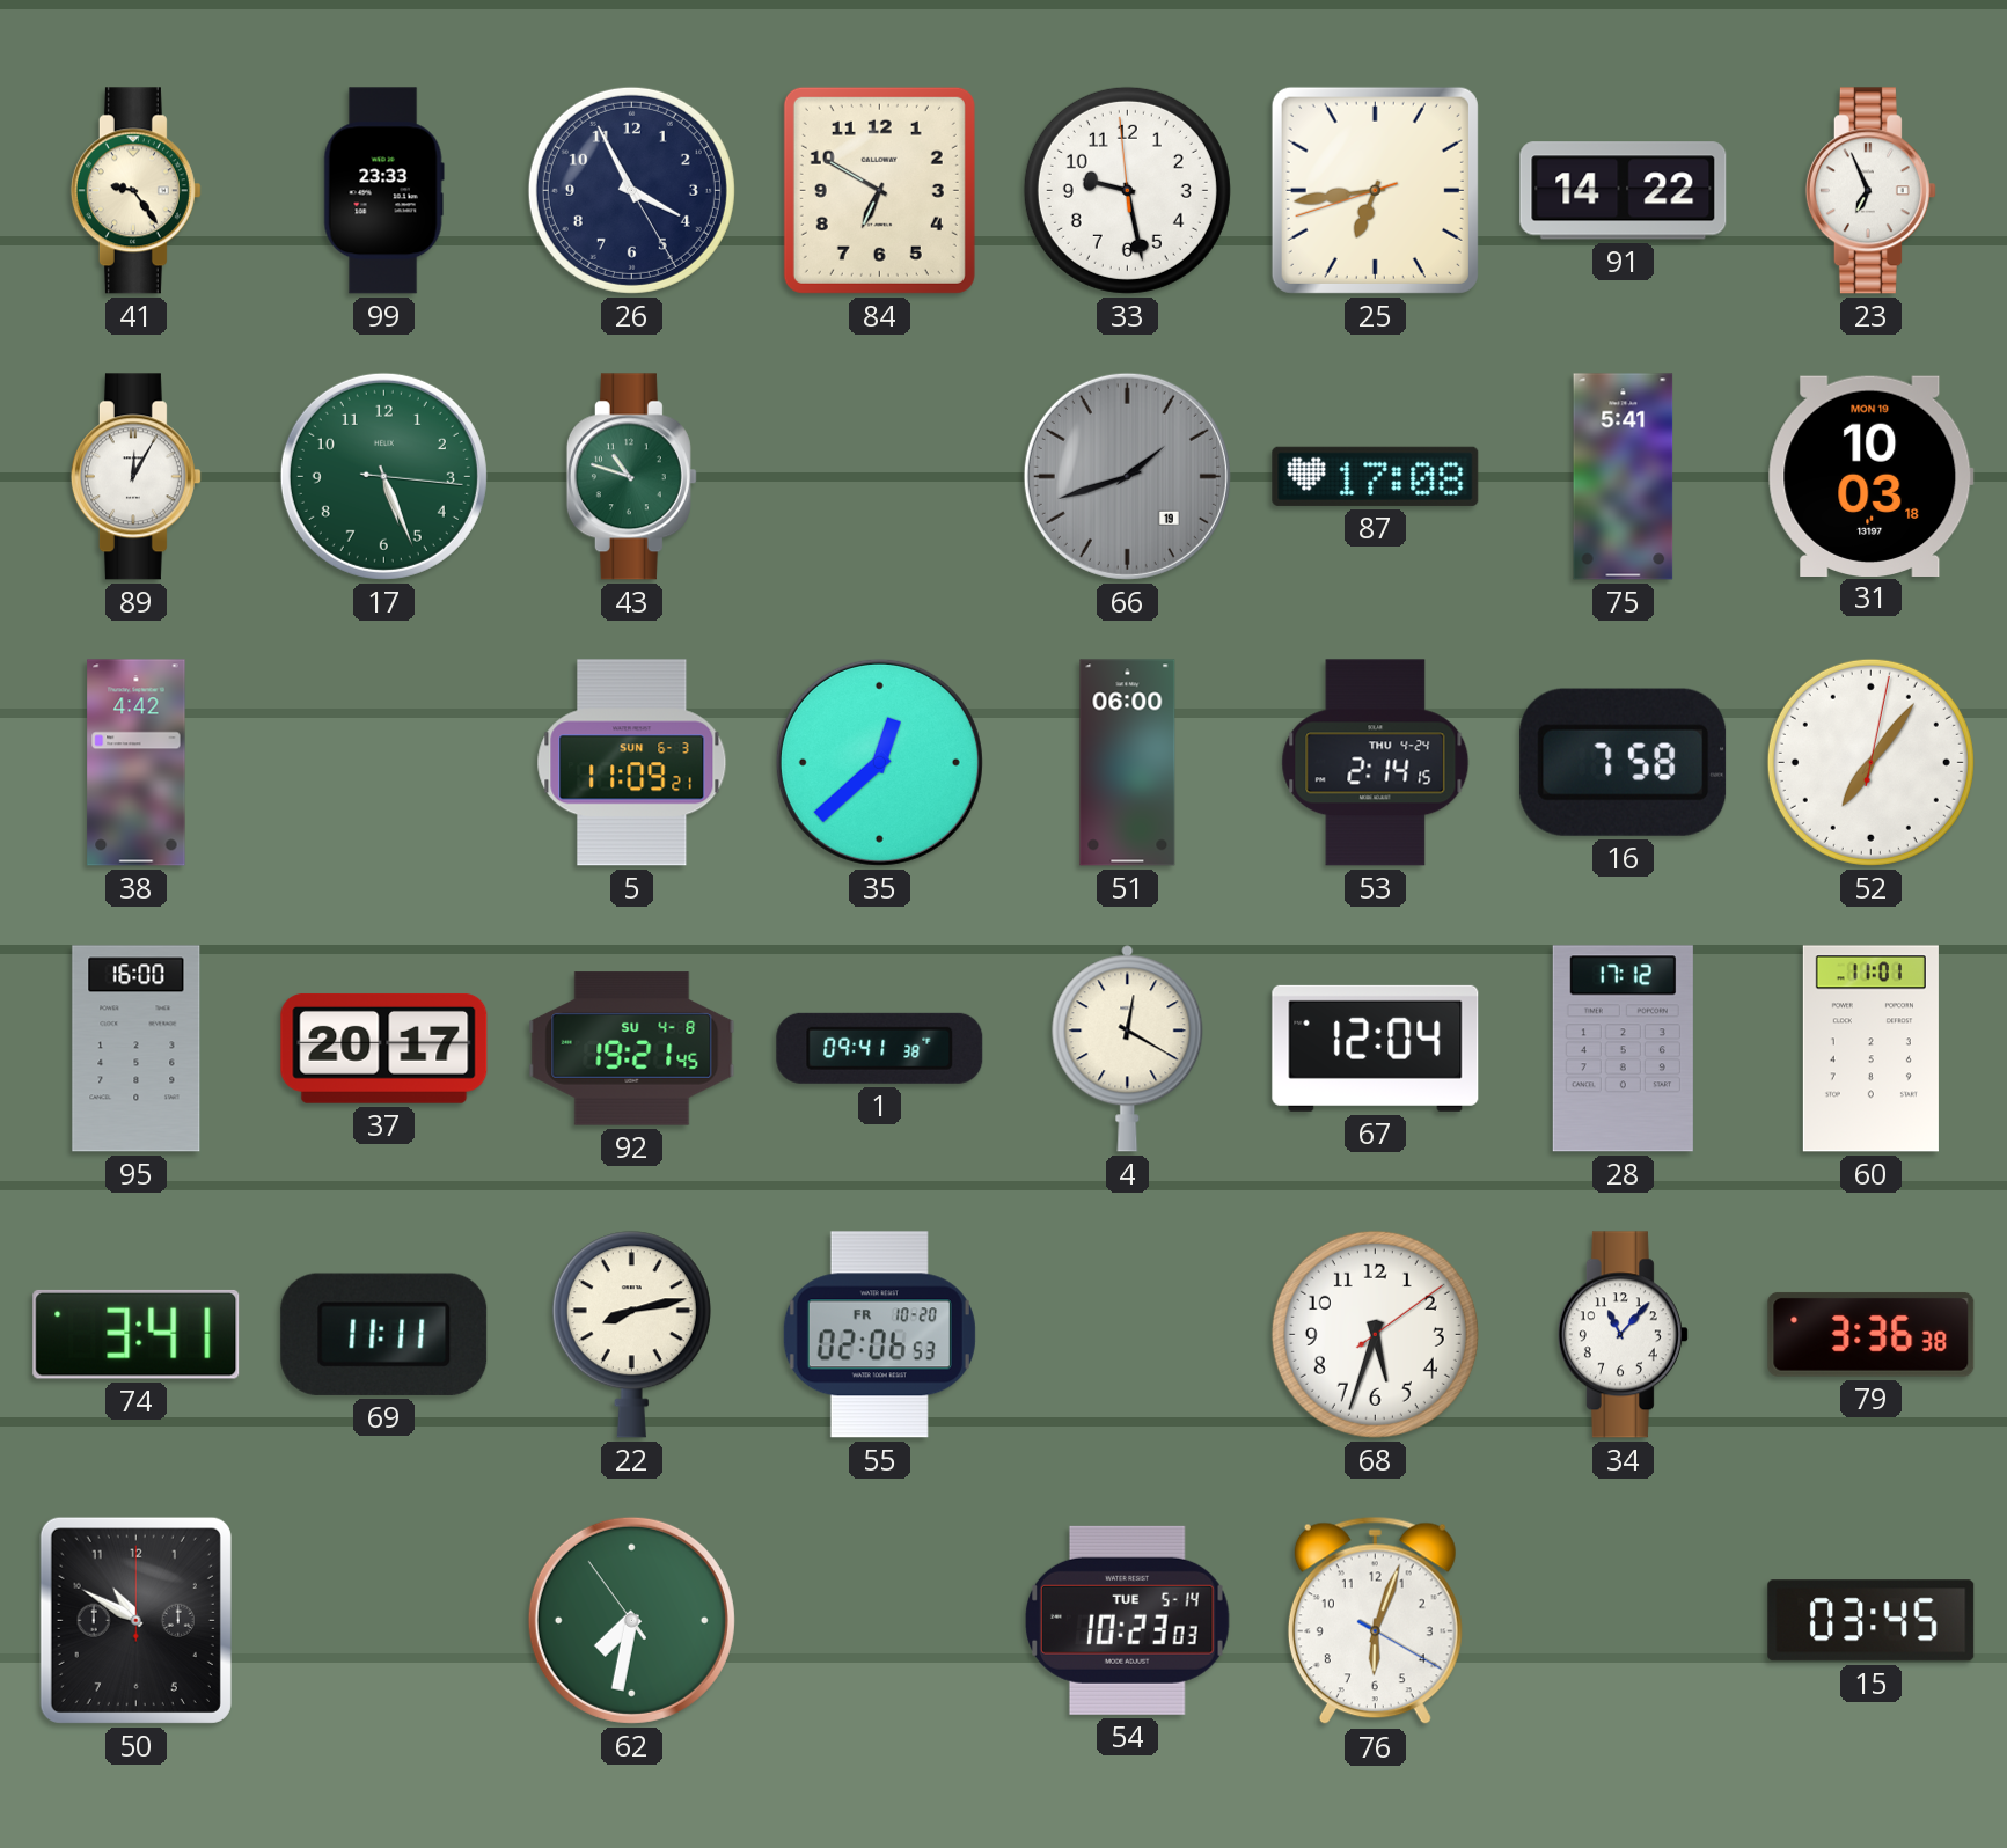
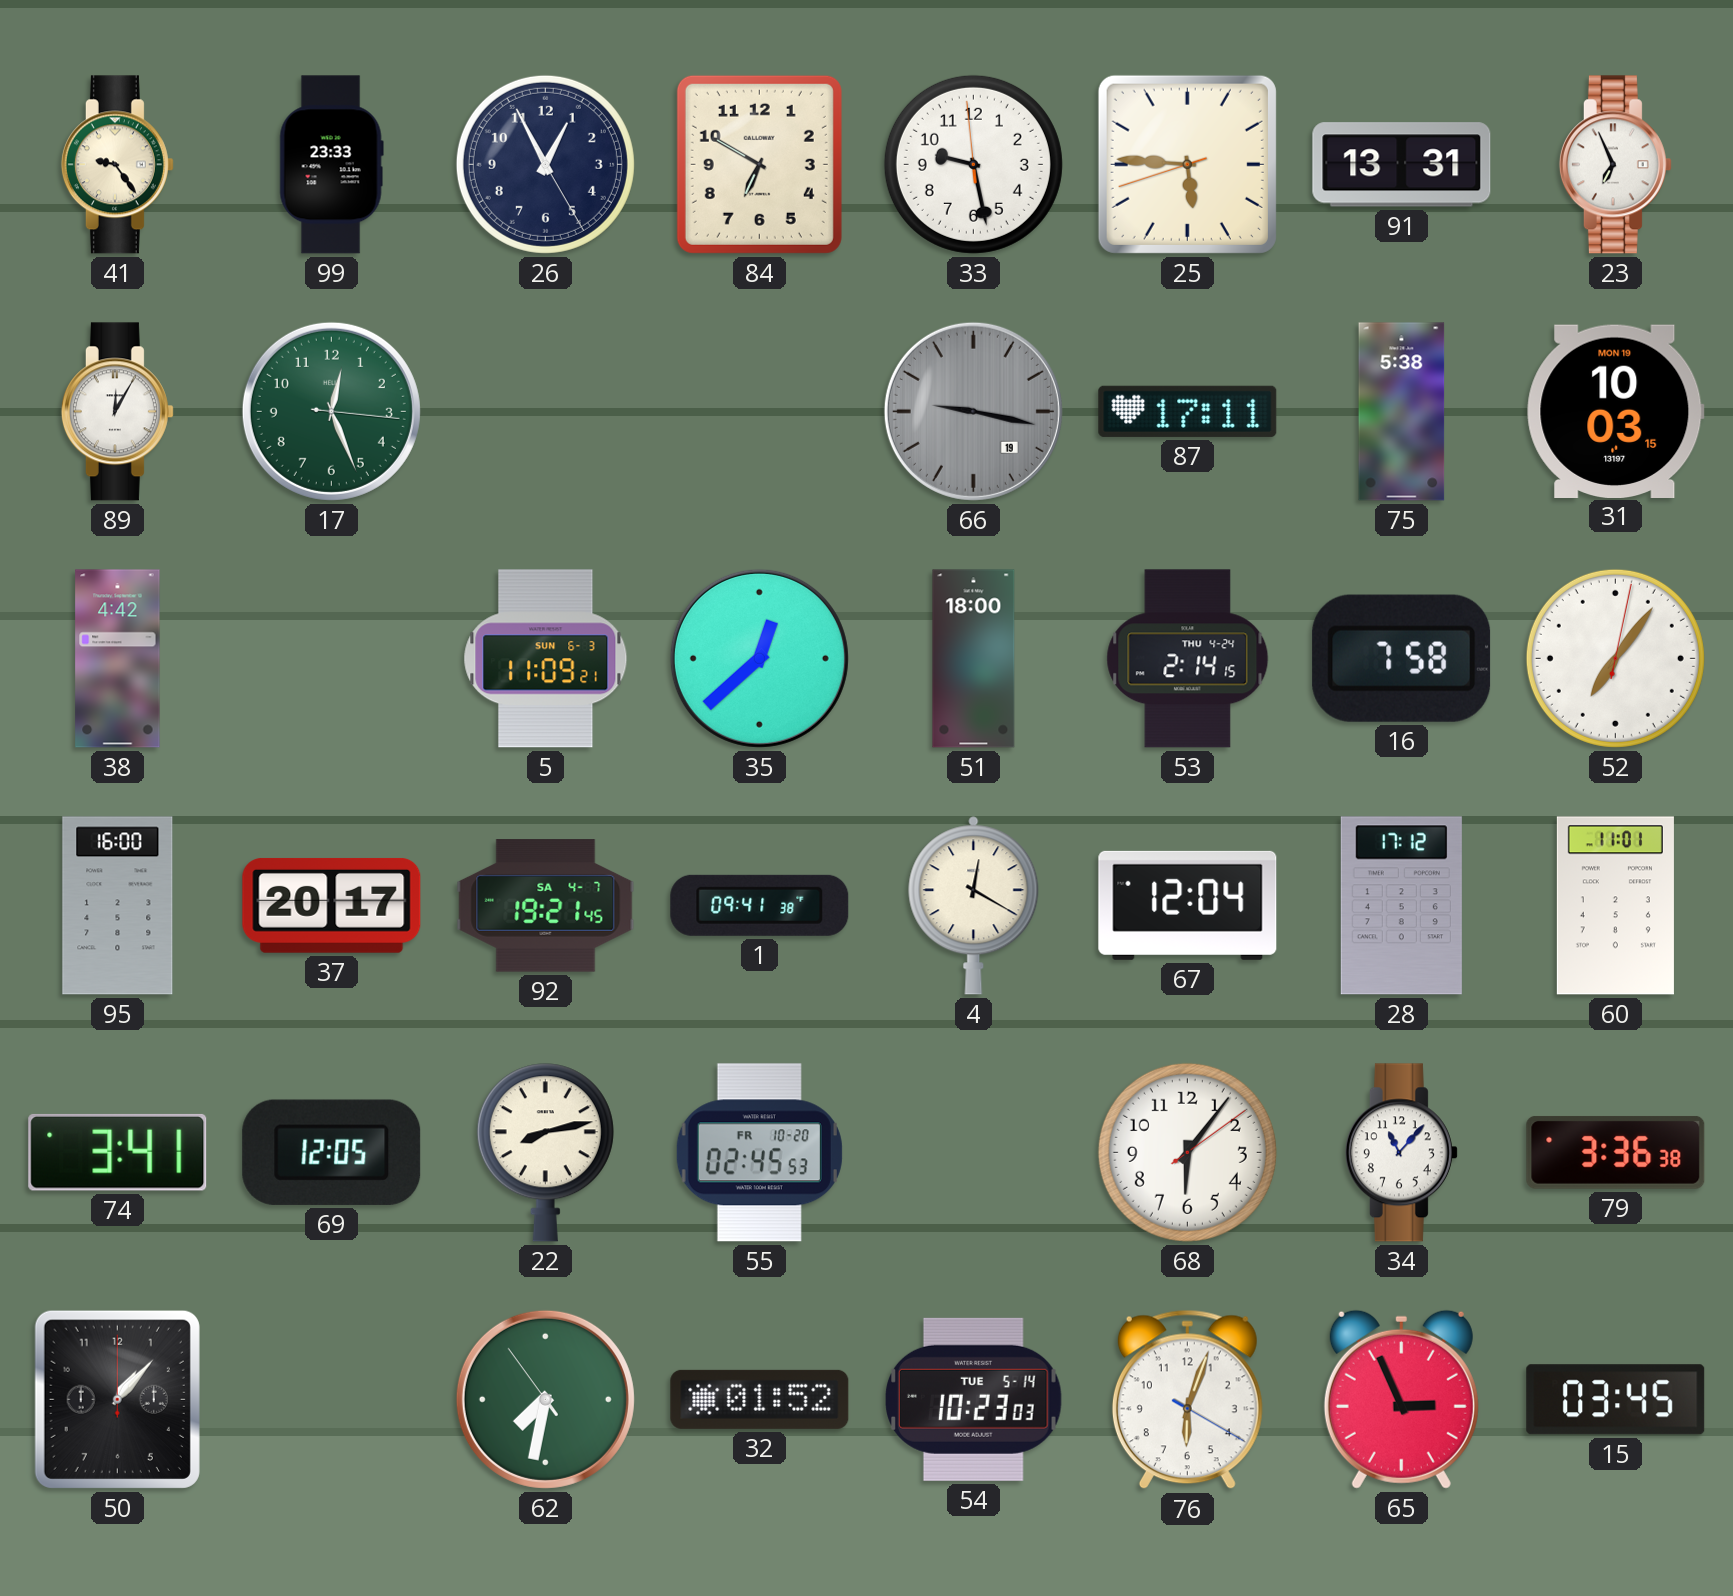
26: 3:55 -> 12:55 (545, 164)
25: 6:43 -> 5:45 (1187, 164)
91: 14:22 -> 13:31 (1402, 165)
17: 5:26 -> 12:26 (331, 411)
43: 10:48 -> none (631, 477)
66: 1:42 -> 9:17 (973, 411)
87: 17:08 -> 17:11 (1188, 411)
75: 5:41 -> 5:38 (1402, 412)
31: 10:03:18 -> 10:03:15 (1616, 411)
51: 06:00 -> 18:00 (974, 659)
92 date: SU 4-8 -> SA 4-7 (546, 906)
69: 11:11 -> 12:05 (332, 1152)
55: 02:06 -> 02:45 (759, 1153)
68: 5:33 -> 6:06 (1187, 1152)
50: 10:50 -> 1:07 (117, 1399)
32: none -> 01:52 (760, 1399)
65: none -> 2:56 (1401, 1399)
